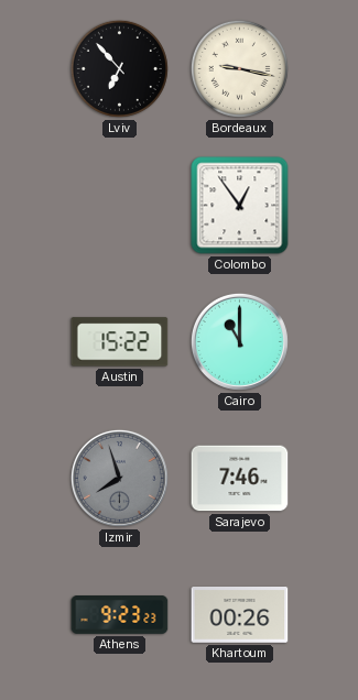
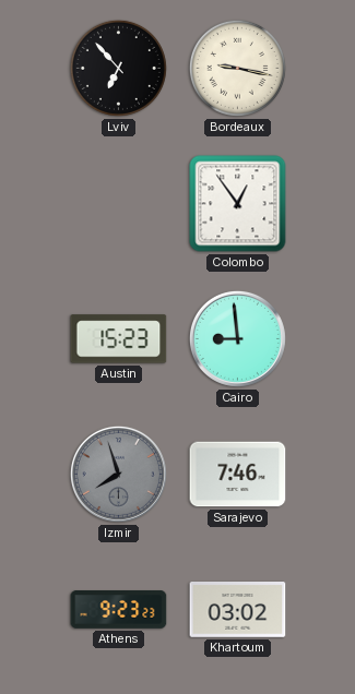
Austin: 15:22 -> 15:23 (119, 339)
Cairo: 11:00 -> 8:59 (237, 338)
Khartoum: 00:26 -> 03:02 (238, 610)
